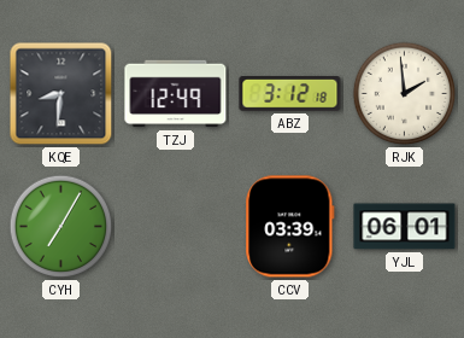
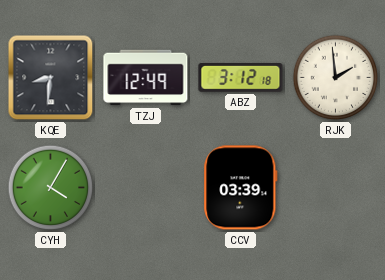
CYH: 7:05 -> 4:05 (51, 188)
YJL: 06:01 -> none (405, 227)
